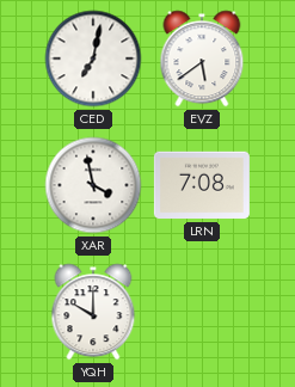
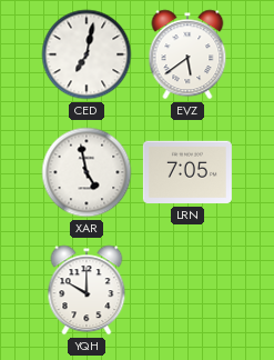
XAR: 3:58 -> 4:58 (87, 172)
LRN: 7:08 -> 7:05 (187, 172)
